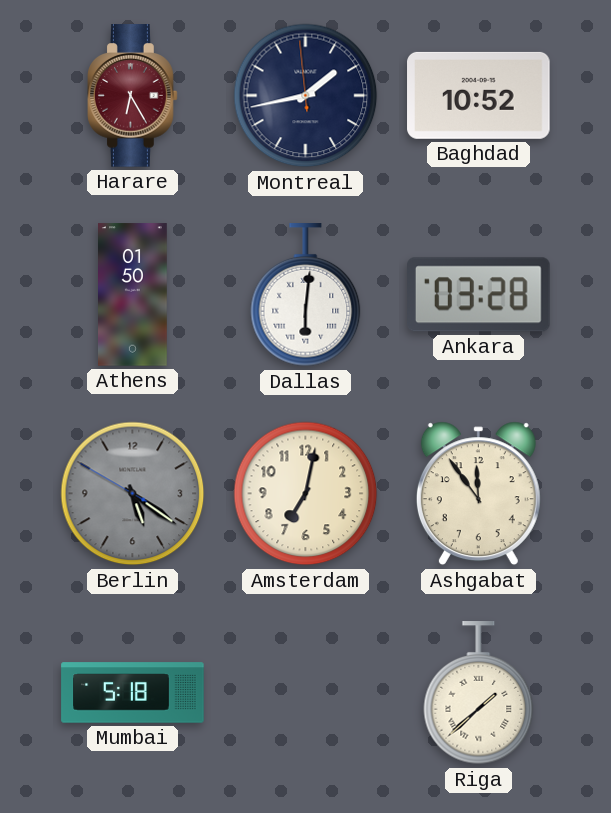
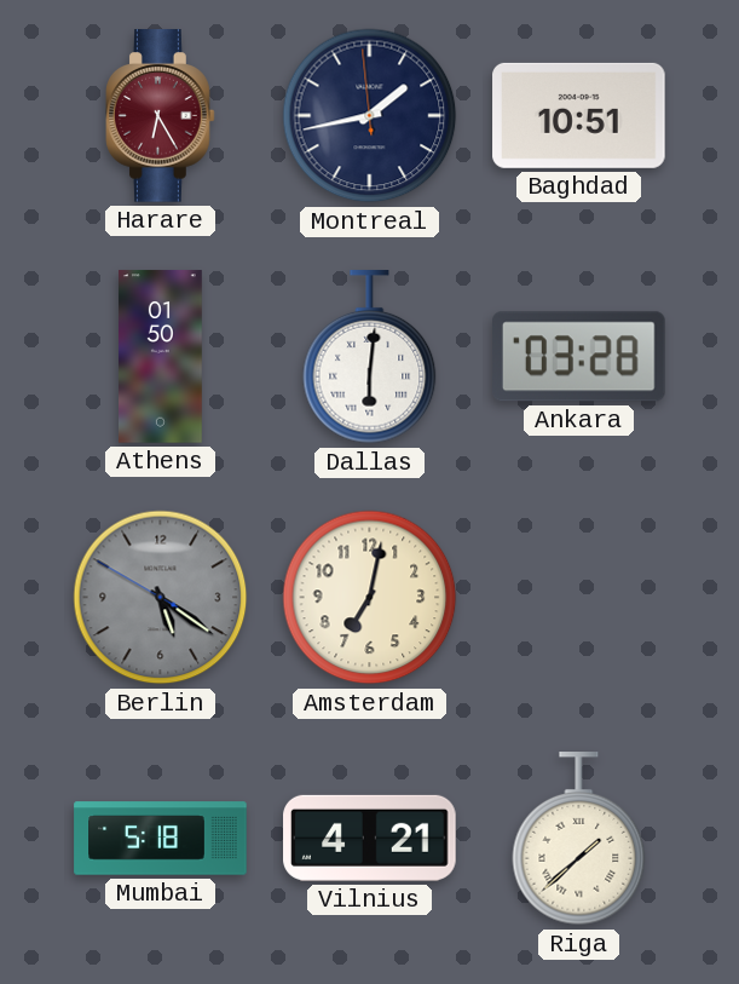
Baghdad: 10:52 -> 10:51 (579, 115)
Ashgabat: 11:54 -> none (478, 494)
Vilnius: none -> 4:21 (370, 838)
